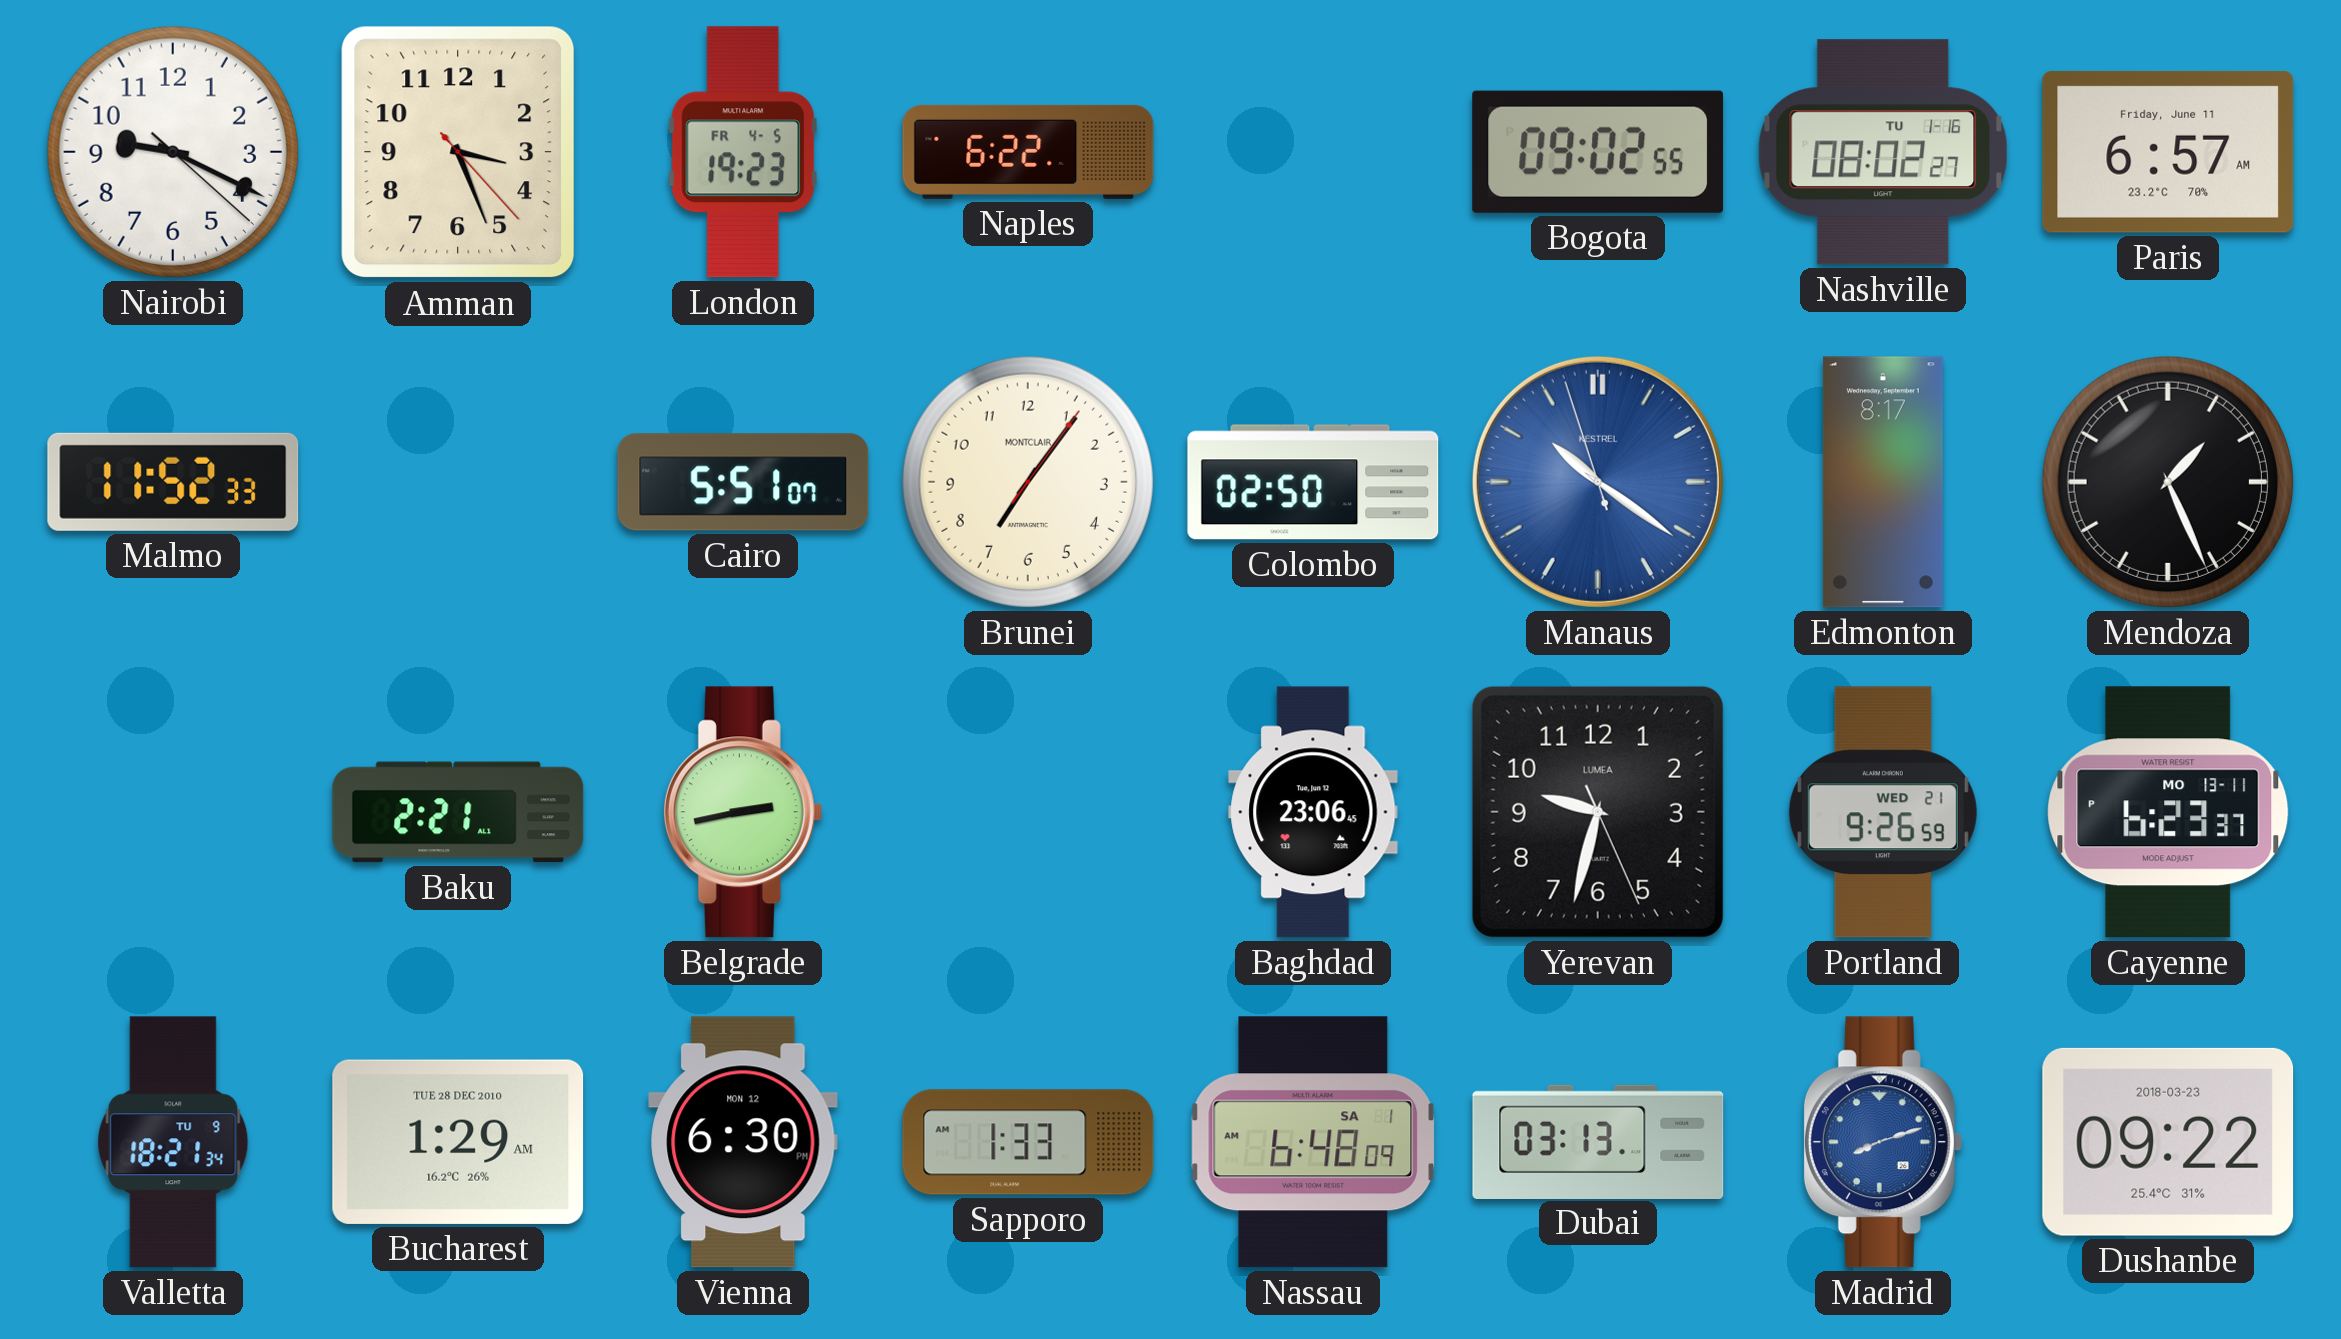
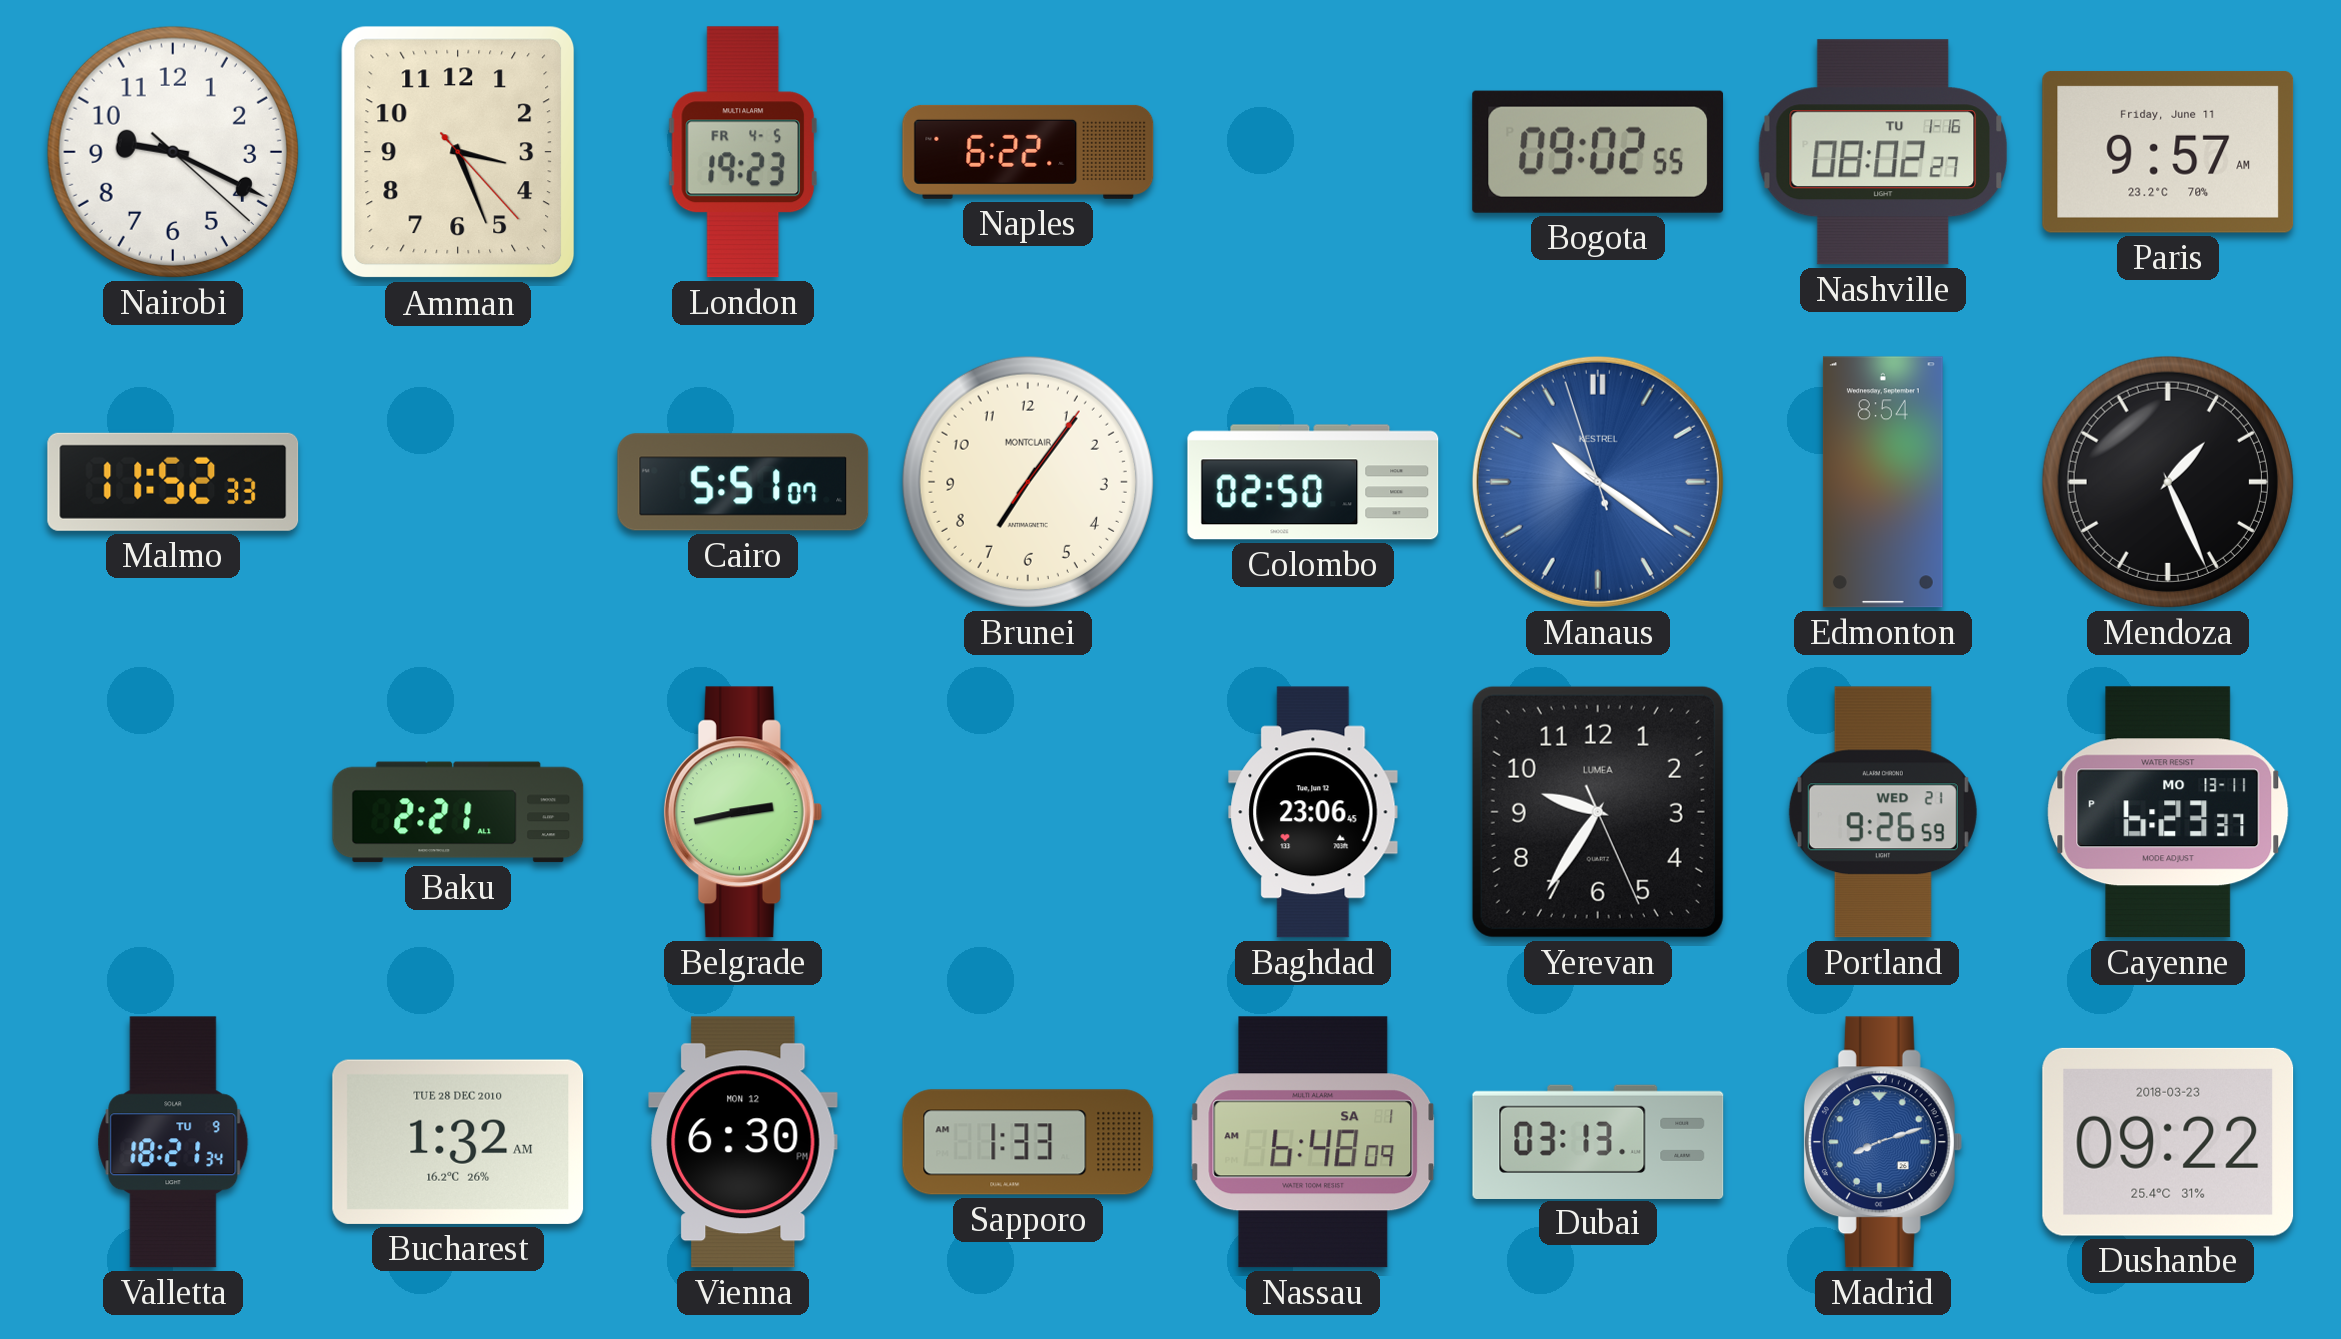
Paris: 6:57 -> 9:57 (2168, 152)
Edmonton: 8:17 -> 8:54 (1883, 482)
Yerevan: 9:32 -> 9:35 (1598, 812)
Bucharest: 1:29 -> 1:32 (458, 1142)
